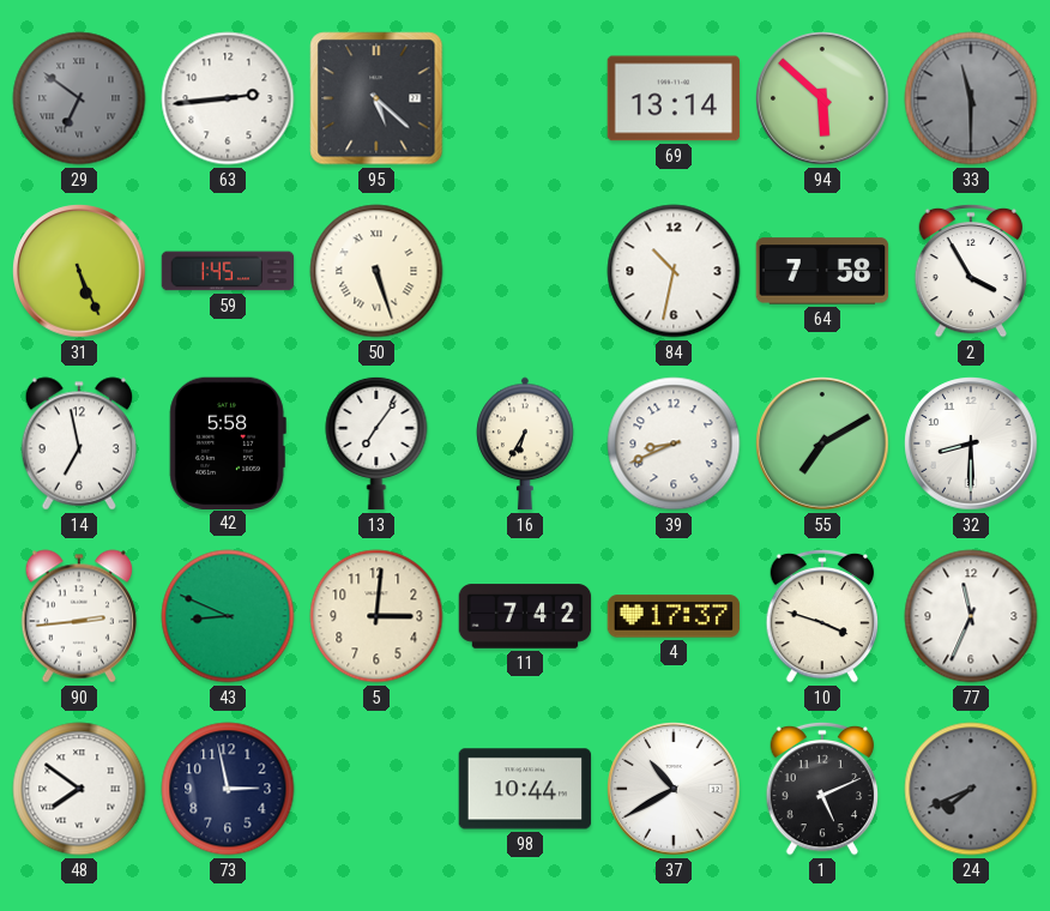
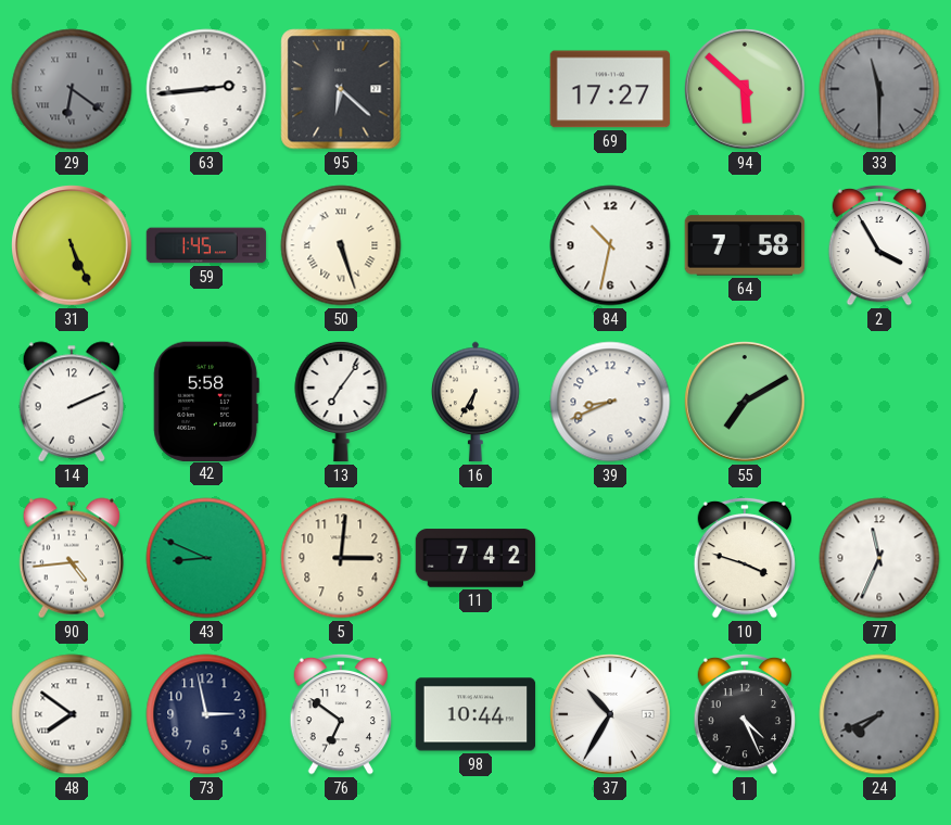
29: 6:51 -> 6:21 (72, 89)
95: 5:22 -> 6:22 (341, 89)
69: 13:14 -> 17:27 (610, 89)
14: 6:58 -> 2:11 (71, 402)
32: 8:30 -> none (971, 444)
90: 2:44 -> 4:44 (71, 558)
4: 17:37 -> none (674, 616)
76: none -> 6:51 (341, 714)
37: 10:40 -> 10:35 (610, 714)
1: 5:11 -> 4:26 (745, 714)
